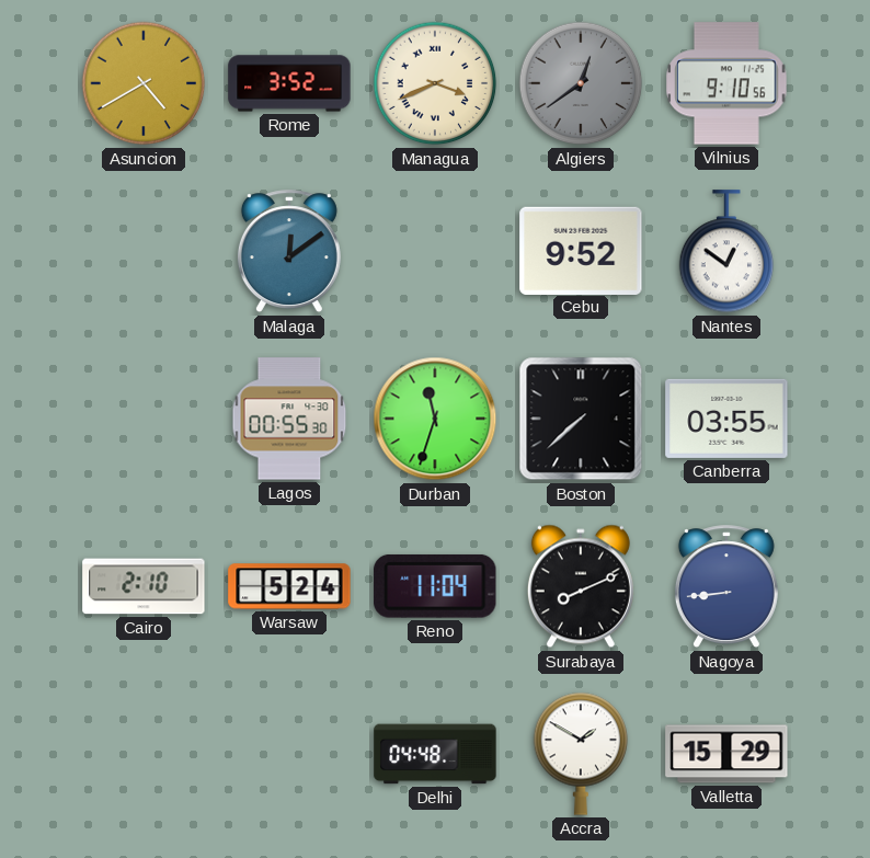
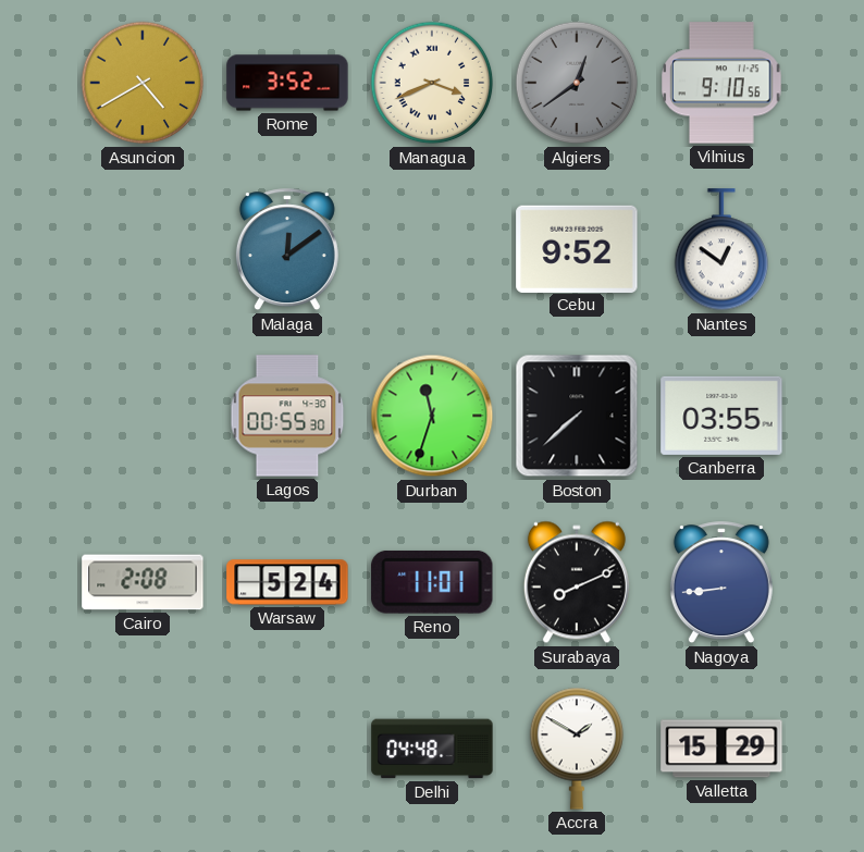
Cairo: 2:10 -> 2:08 (143, 582)
Reno: 11:04 -> 11:01 (432, 582)
